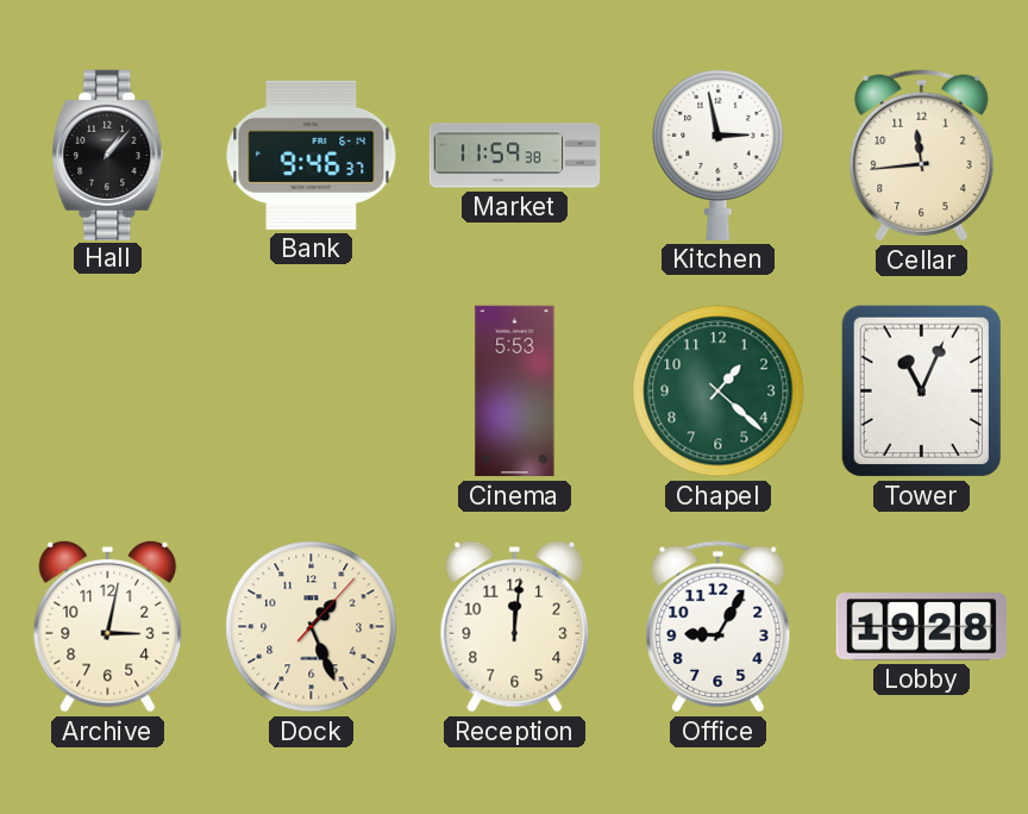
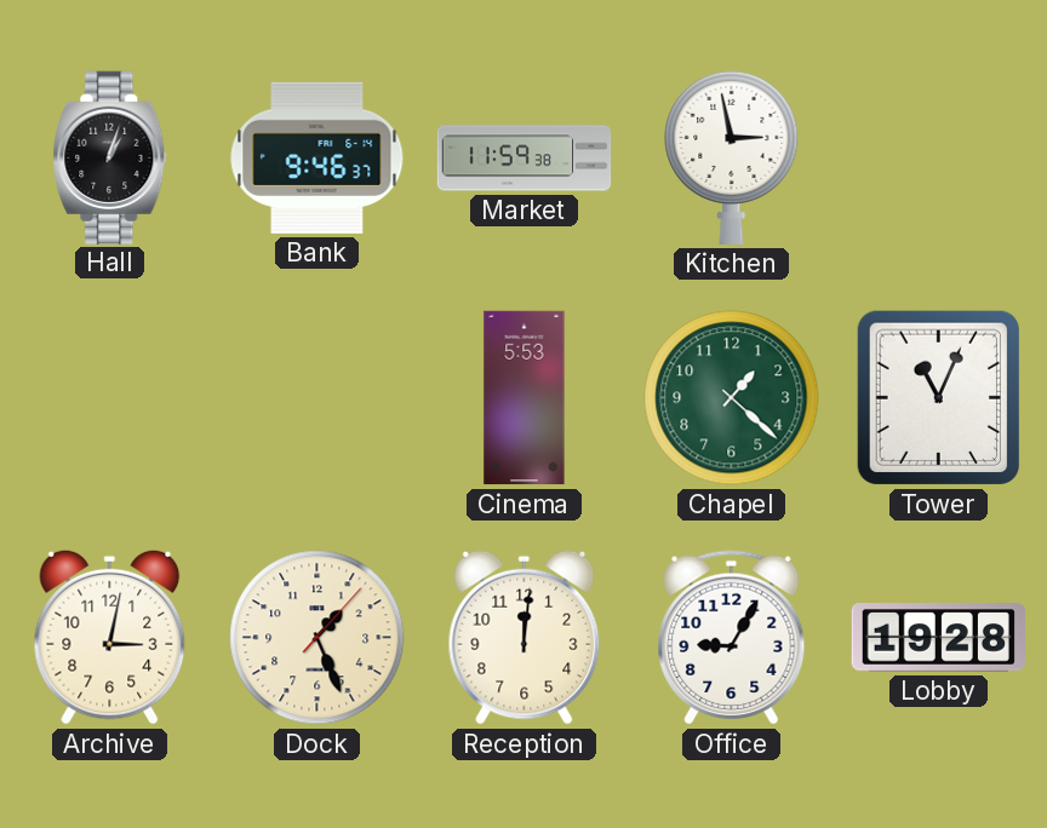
Hall: 1:07 -> 1:03 (110, 157)
Cellar: 11:44 -> none (922, 156)
